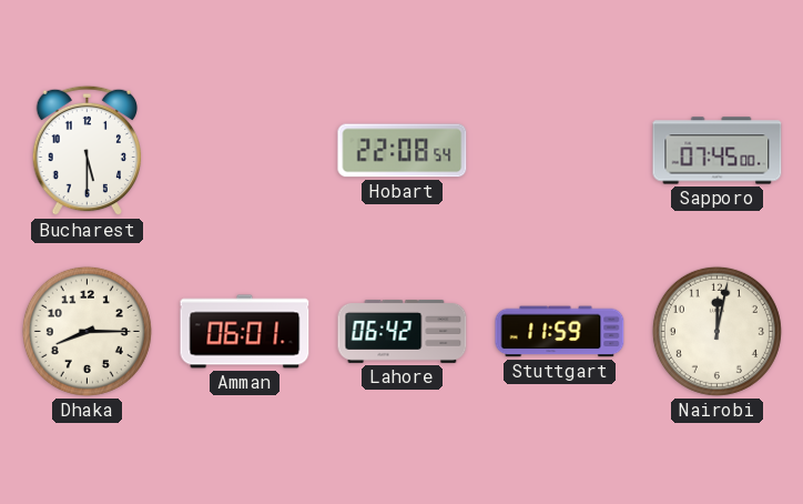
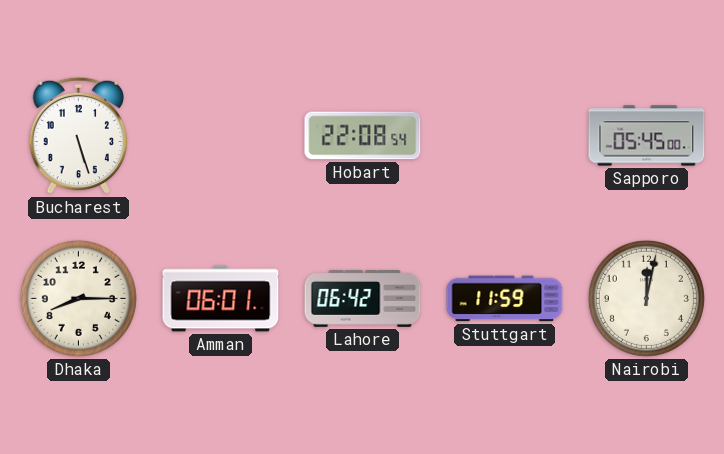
Bucharest: 5:30 -> 5:27 (78, 136)
Sapporo: 07:45 -> 05:45 (647, 136)
